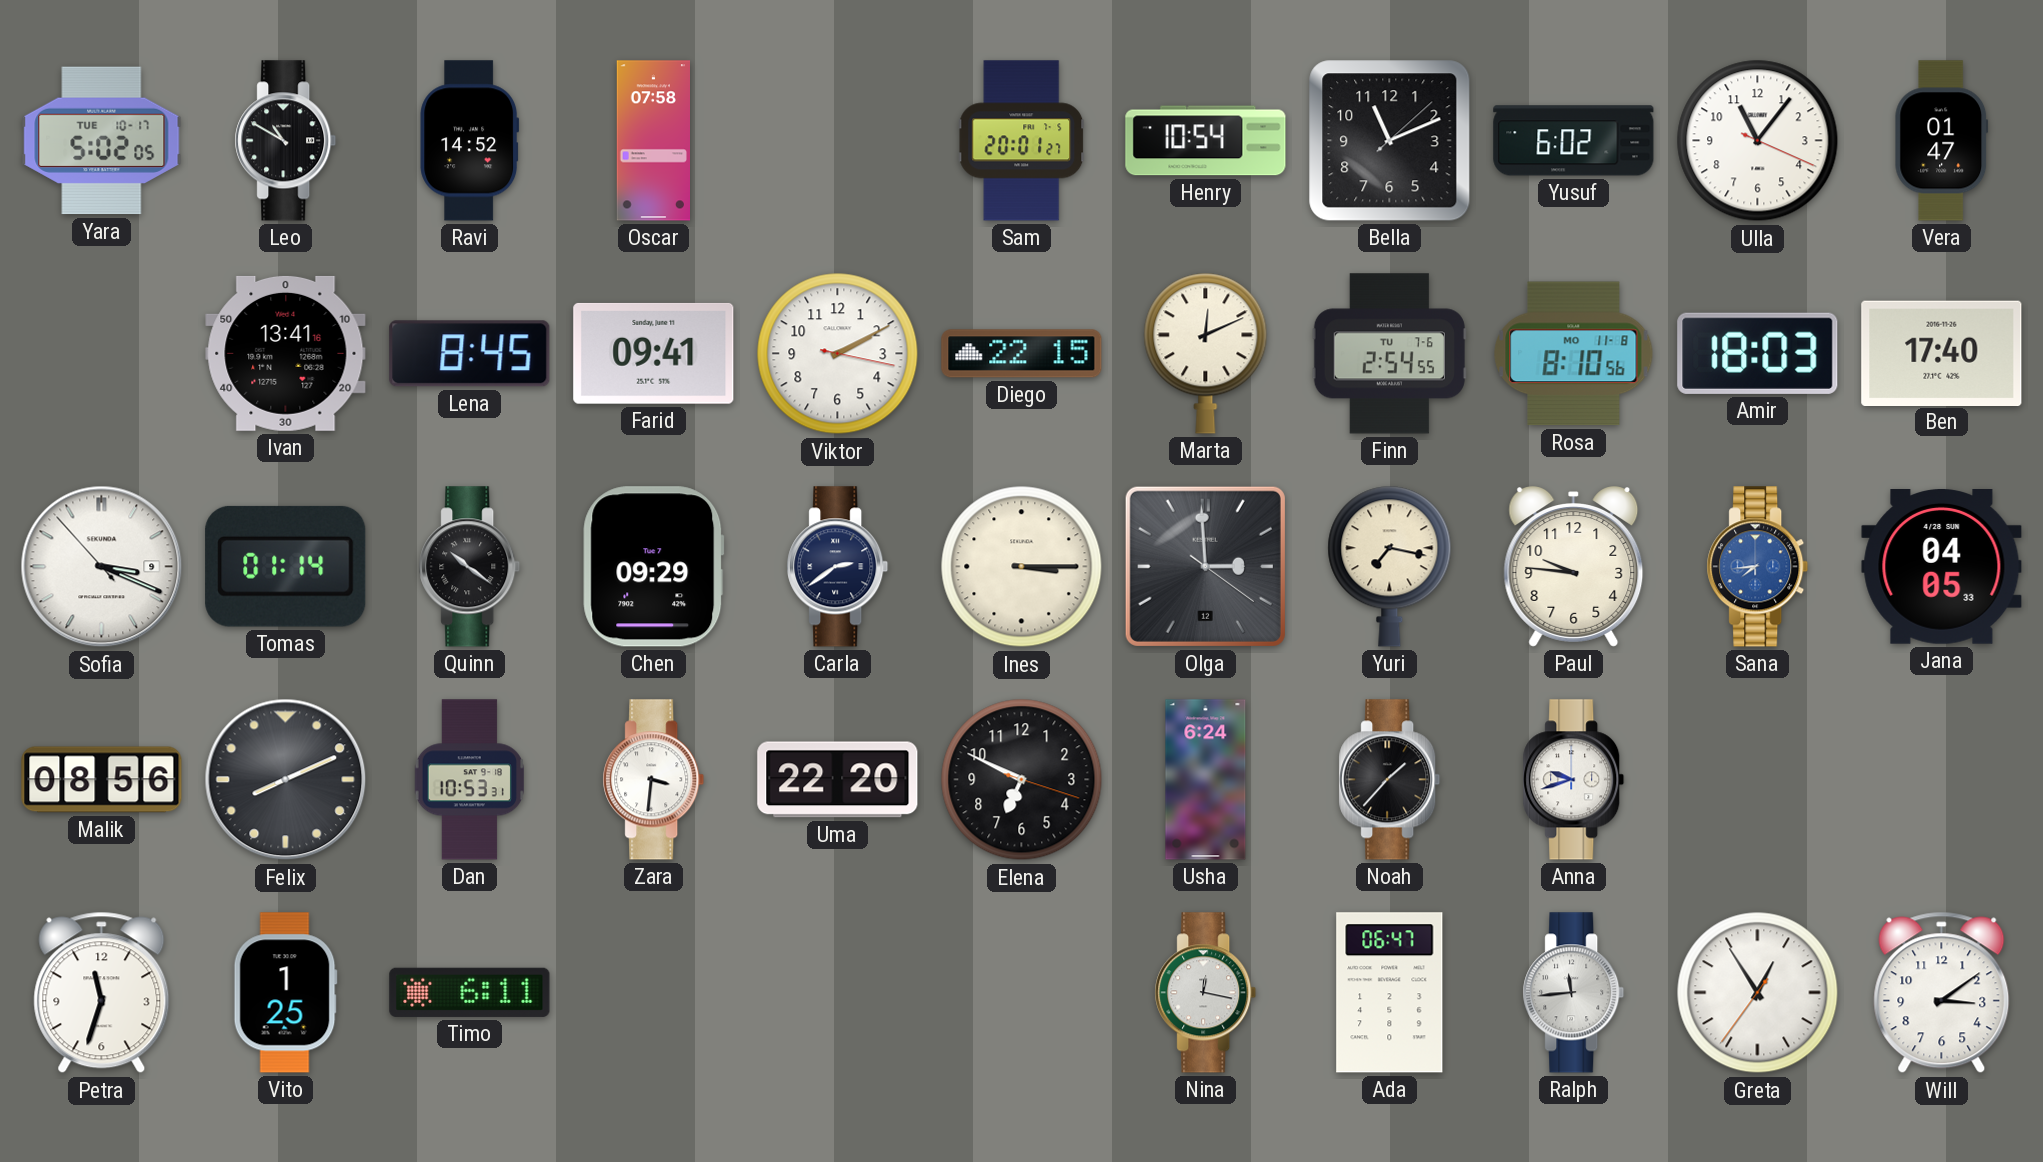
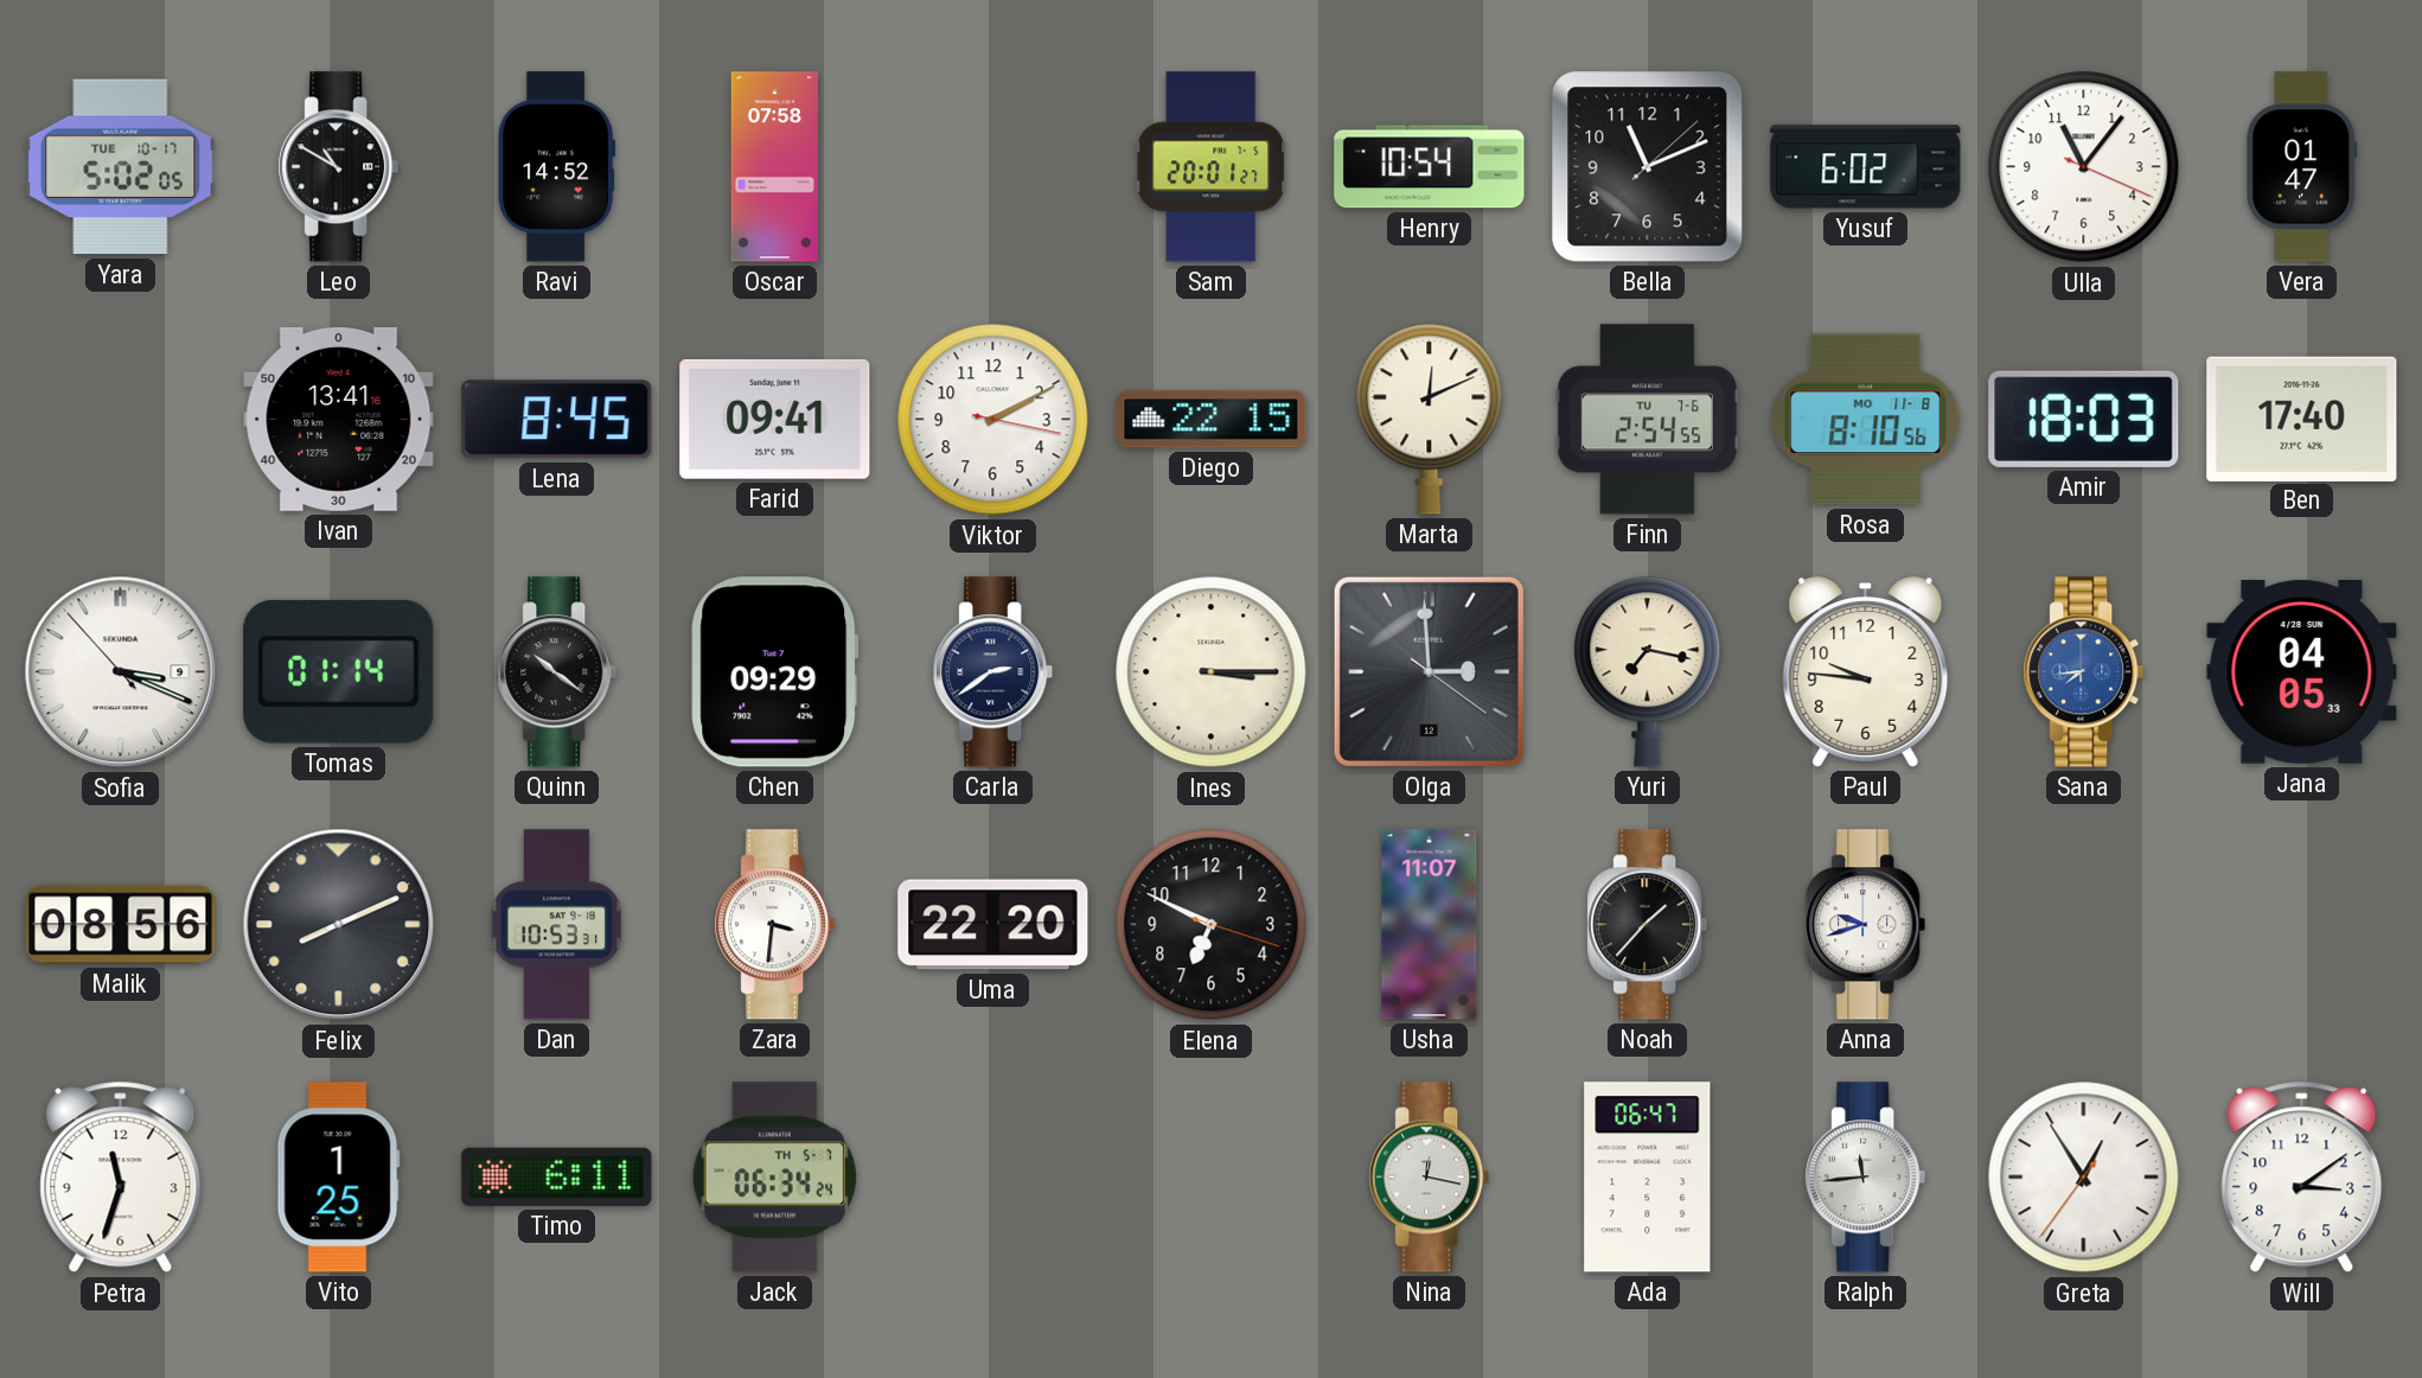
Usha: 6:24 -> 11:07 (1430, 925)
Jack: none -> 06:34 (774, 1178)
